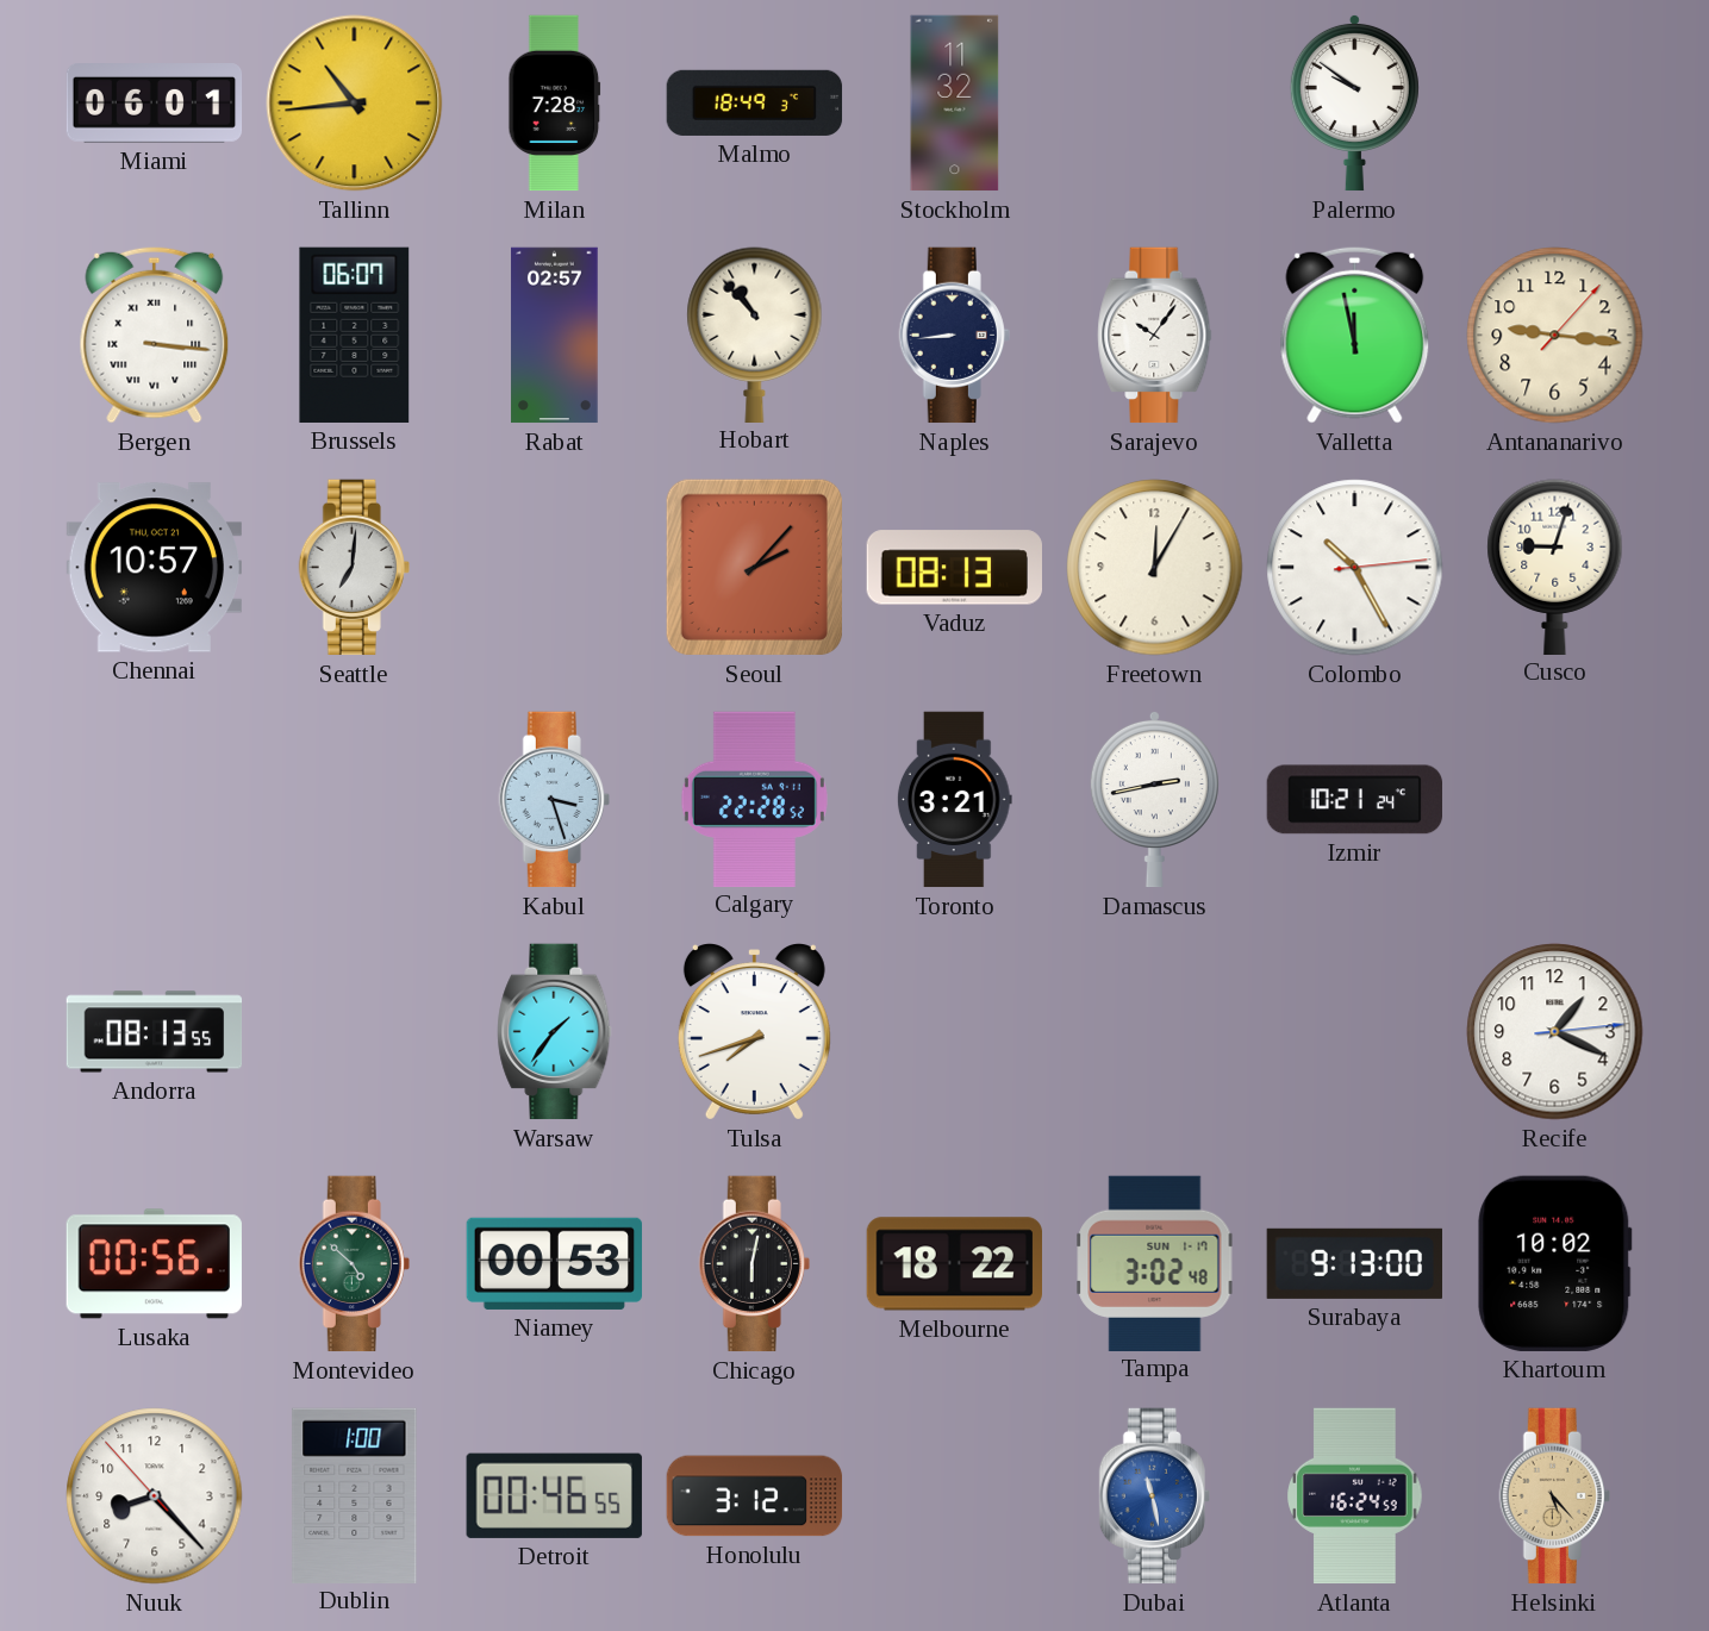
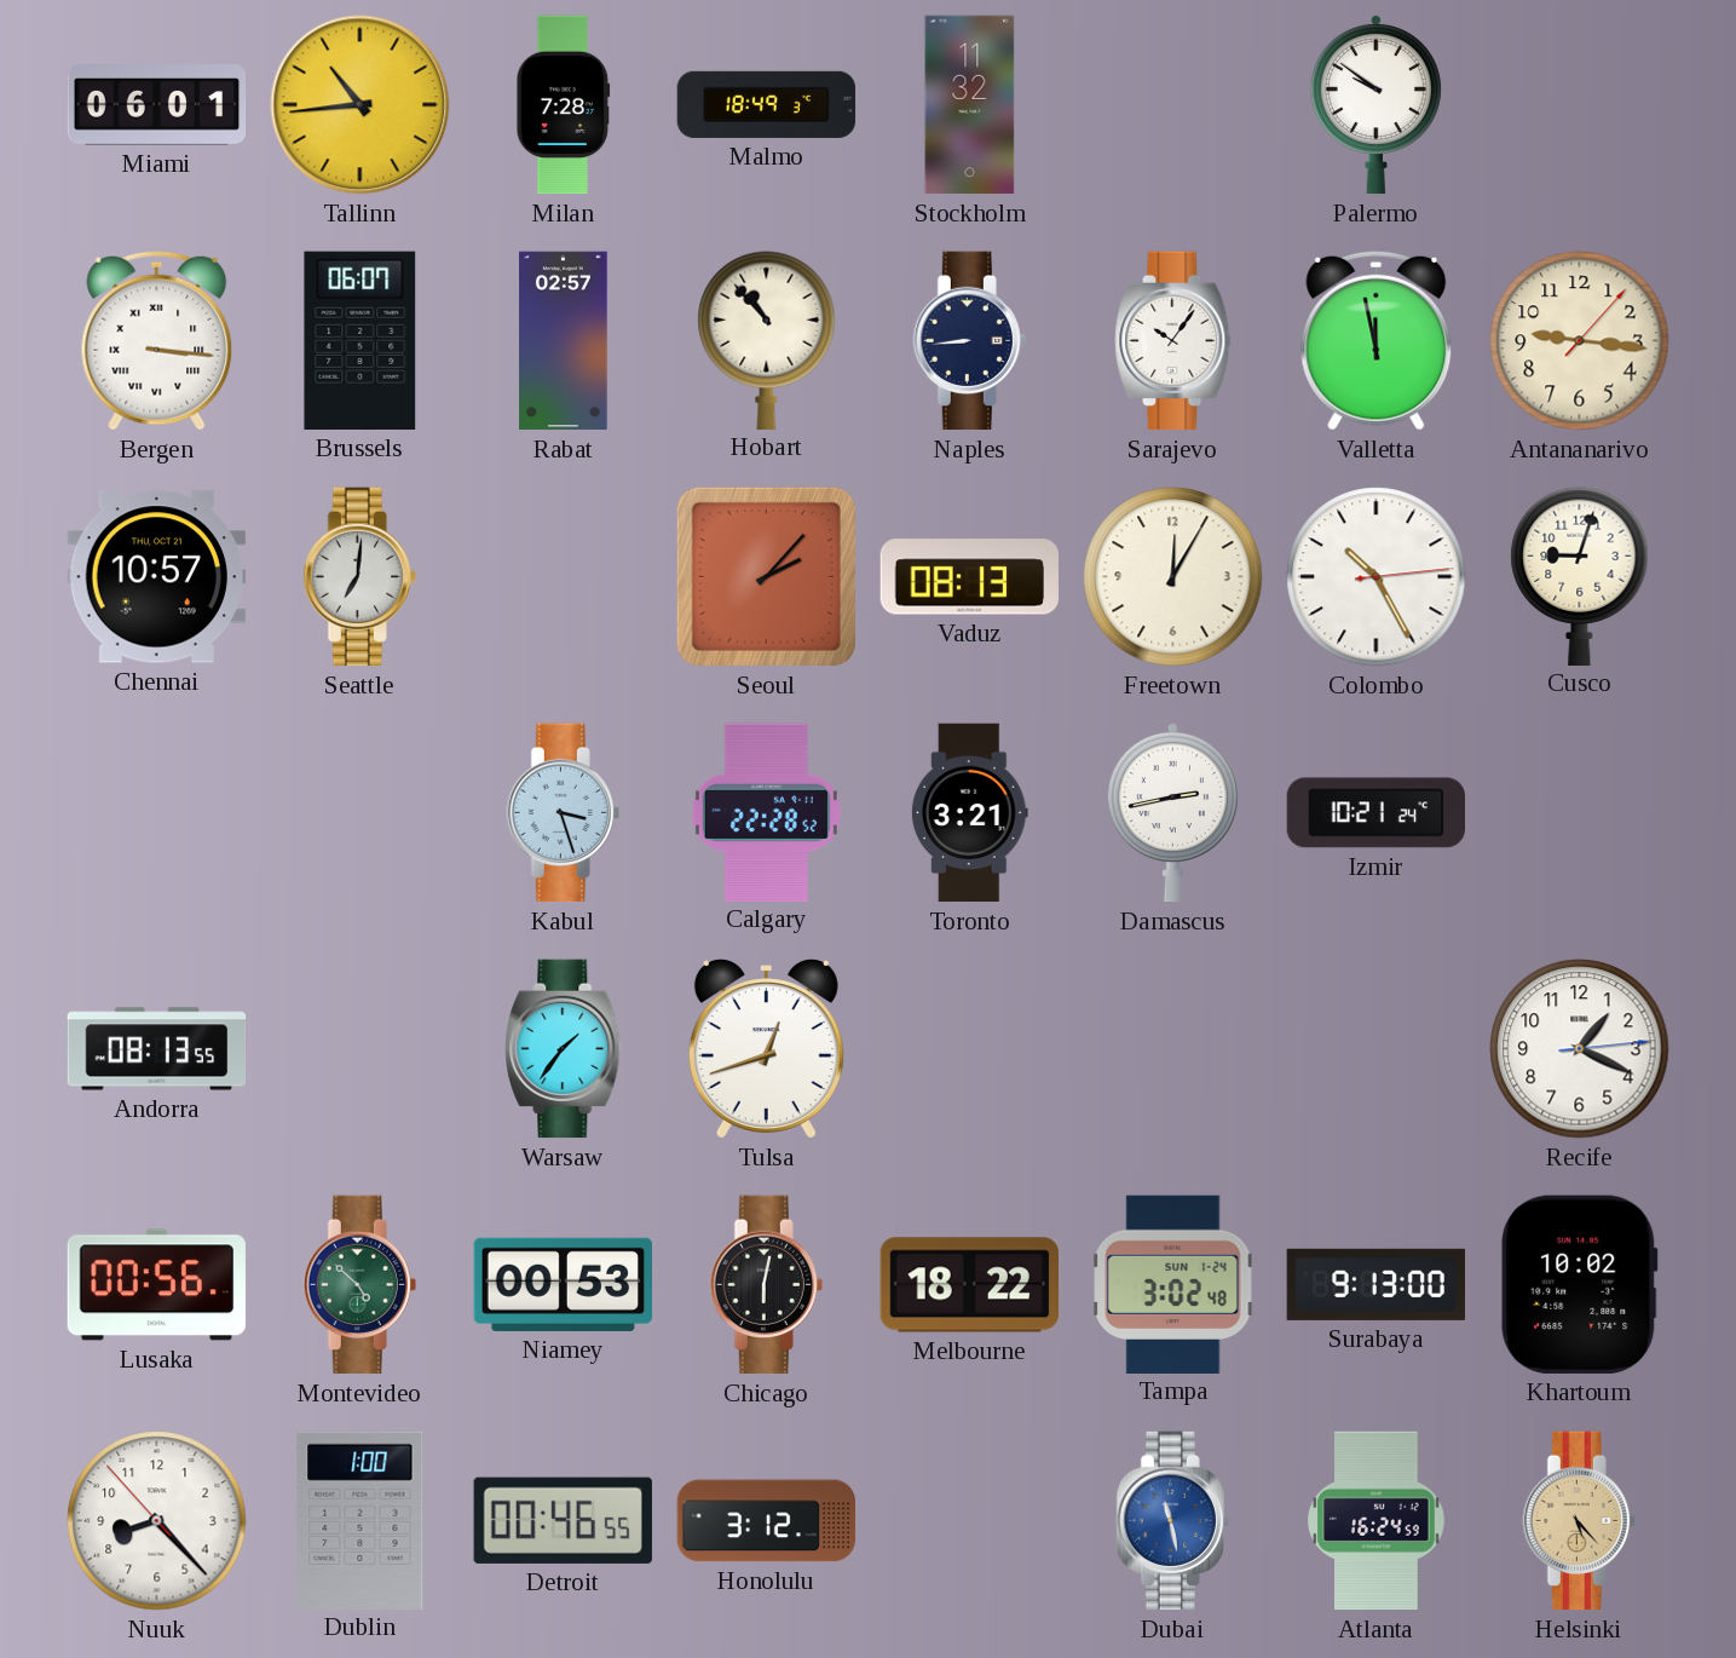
Tulsa: 7:42 -> 12:42 (766, 1049)
Tampa date: SUN 1-17 -> SUN 1-24 (1173, 1284)
